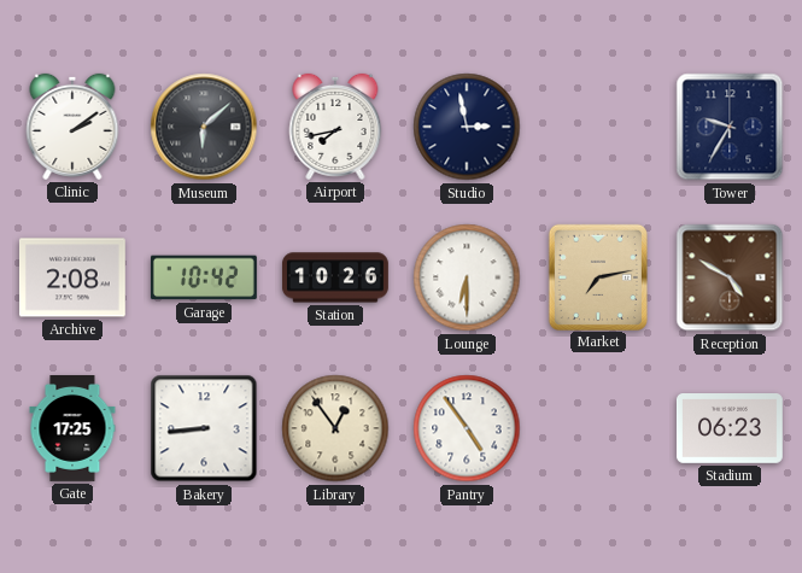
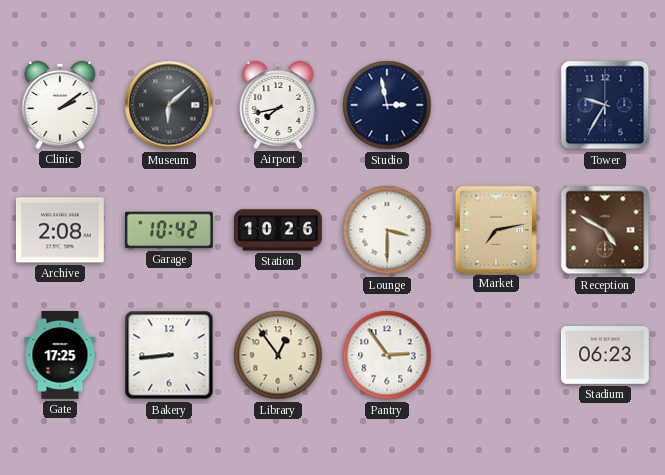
Lounge: 6:30 -> 3:30 (387, 230)
Pantry: 4:54 -> 2:54 (387, 355)
